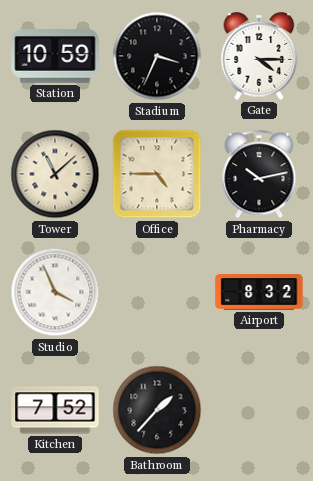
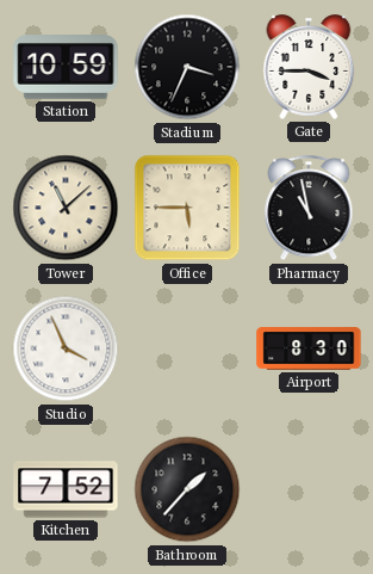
Gate: 4:15 -> 3:45 (309, 67)
Office: 4:45 -> 5:45 (187, 208)
Pharmacy: 10:13 -> 10:58 (309, 209)
Airport: 8:32 -> 8:30 (309, 348)
